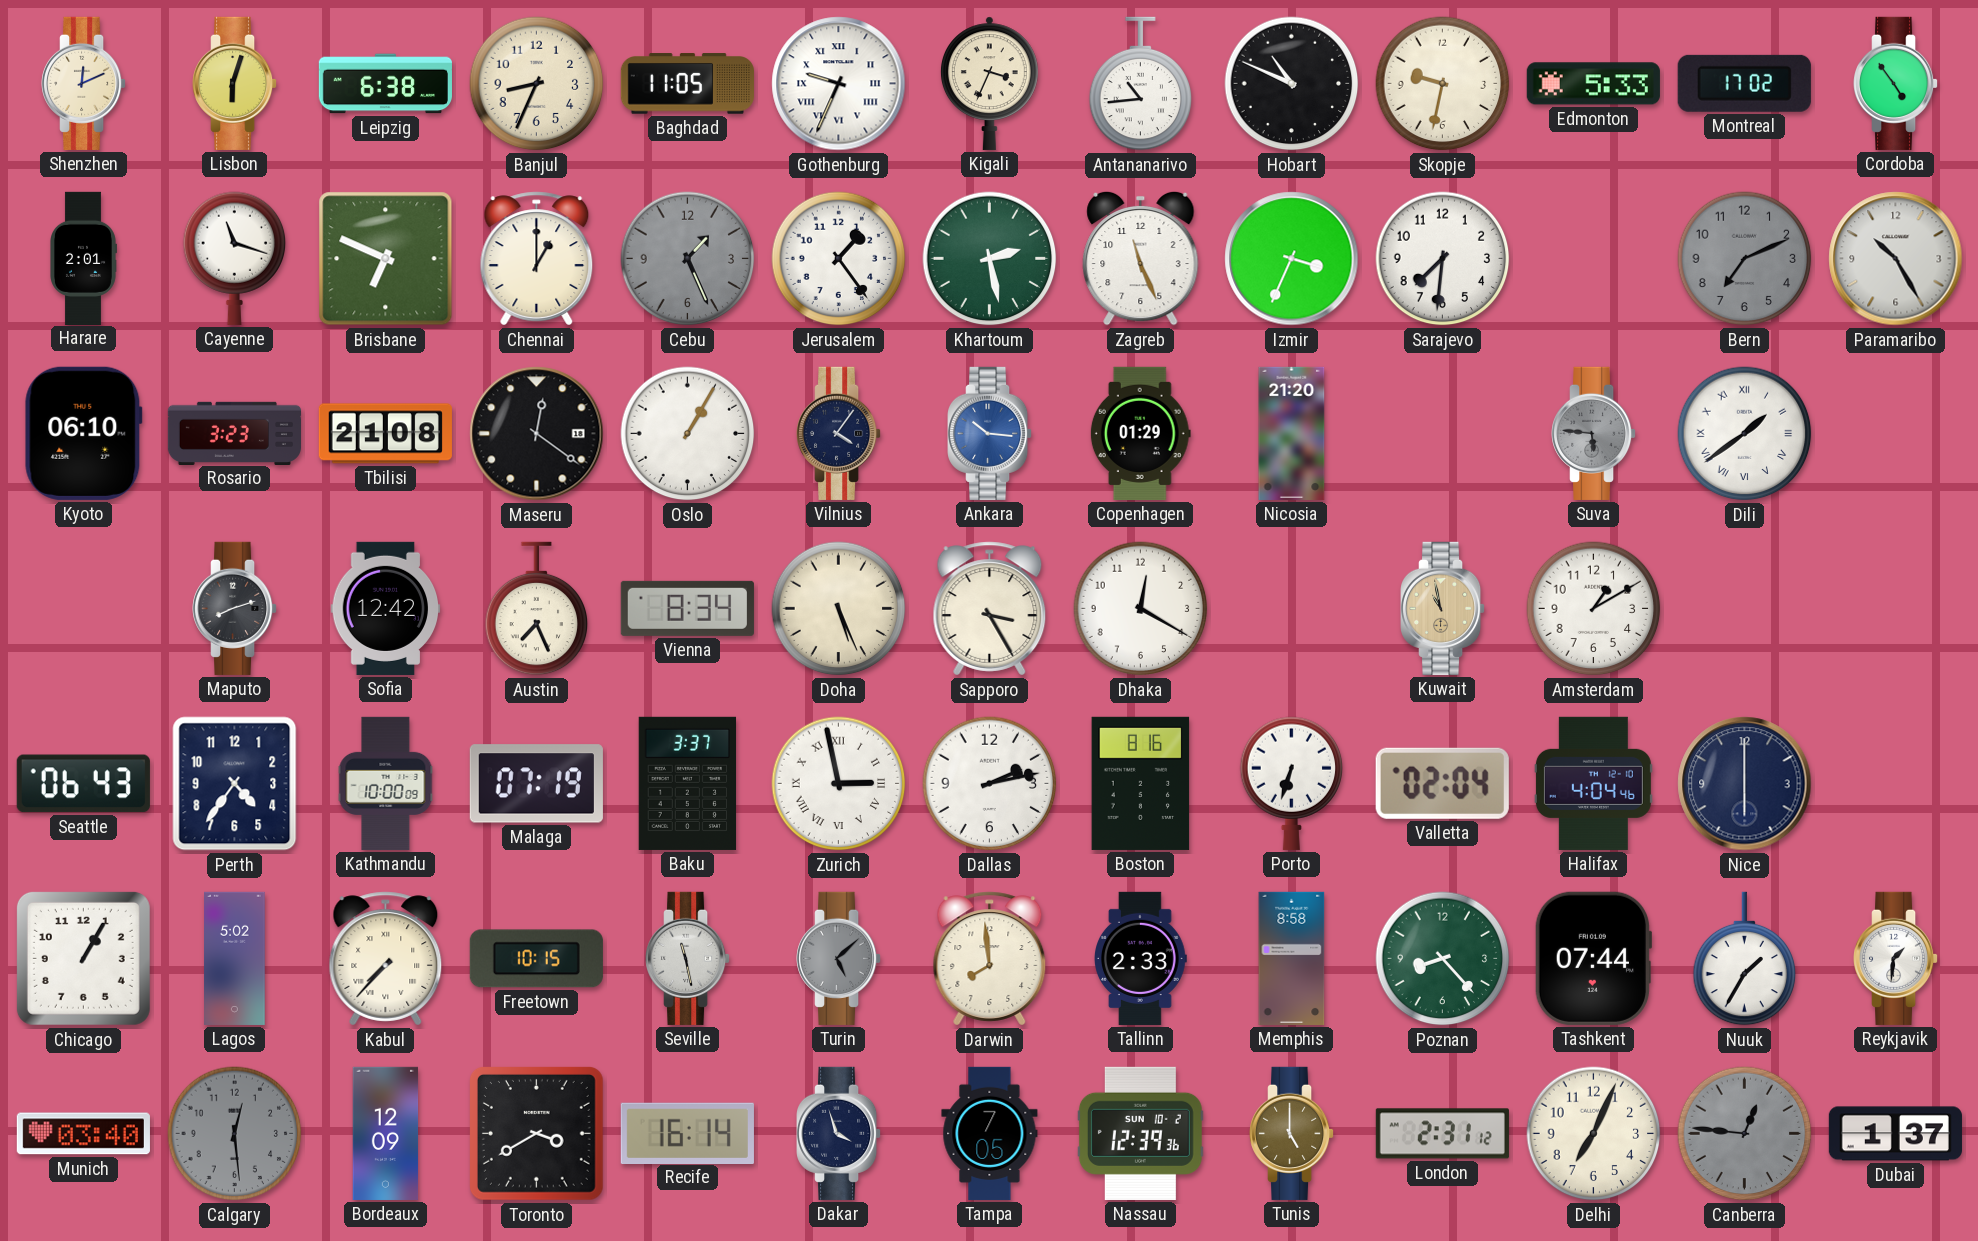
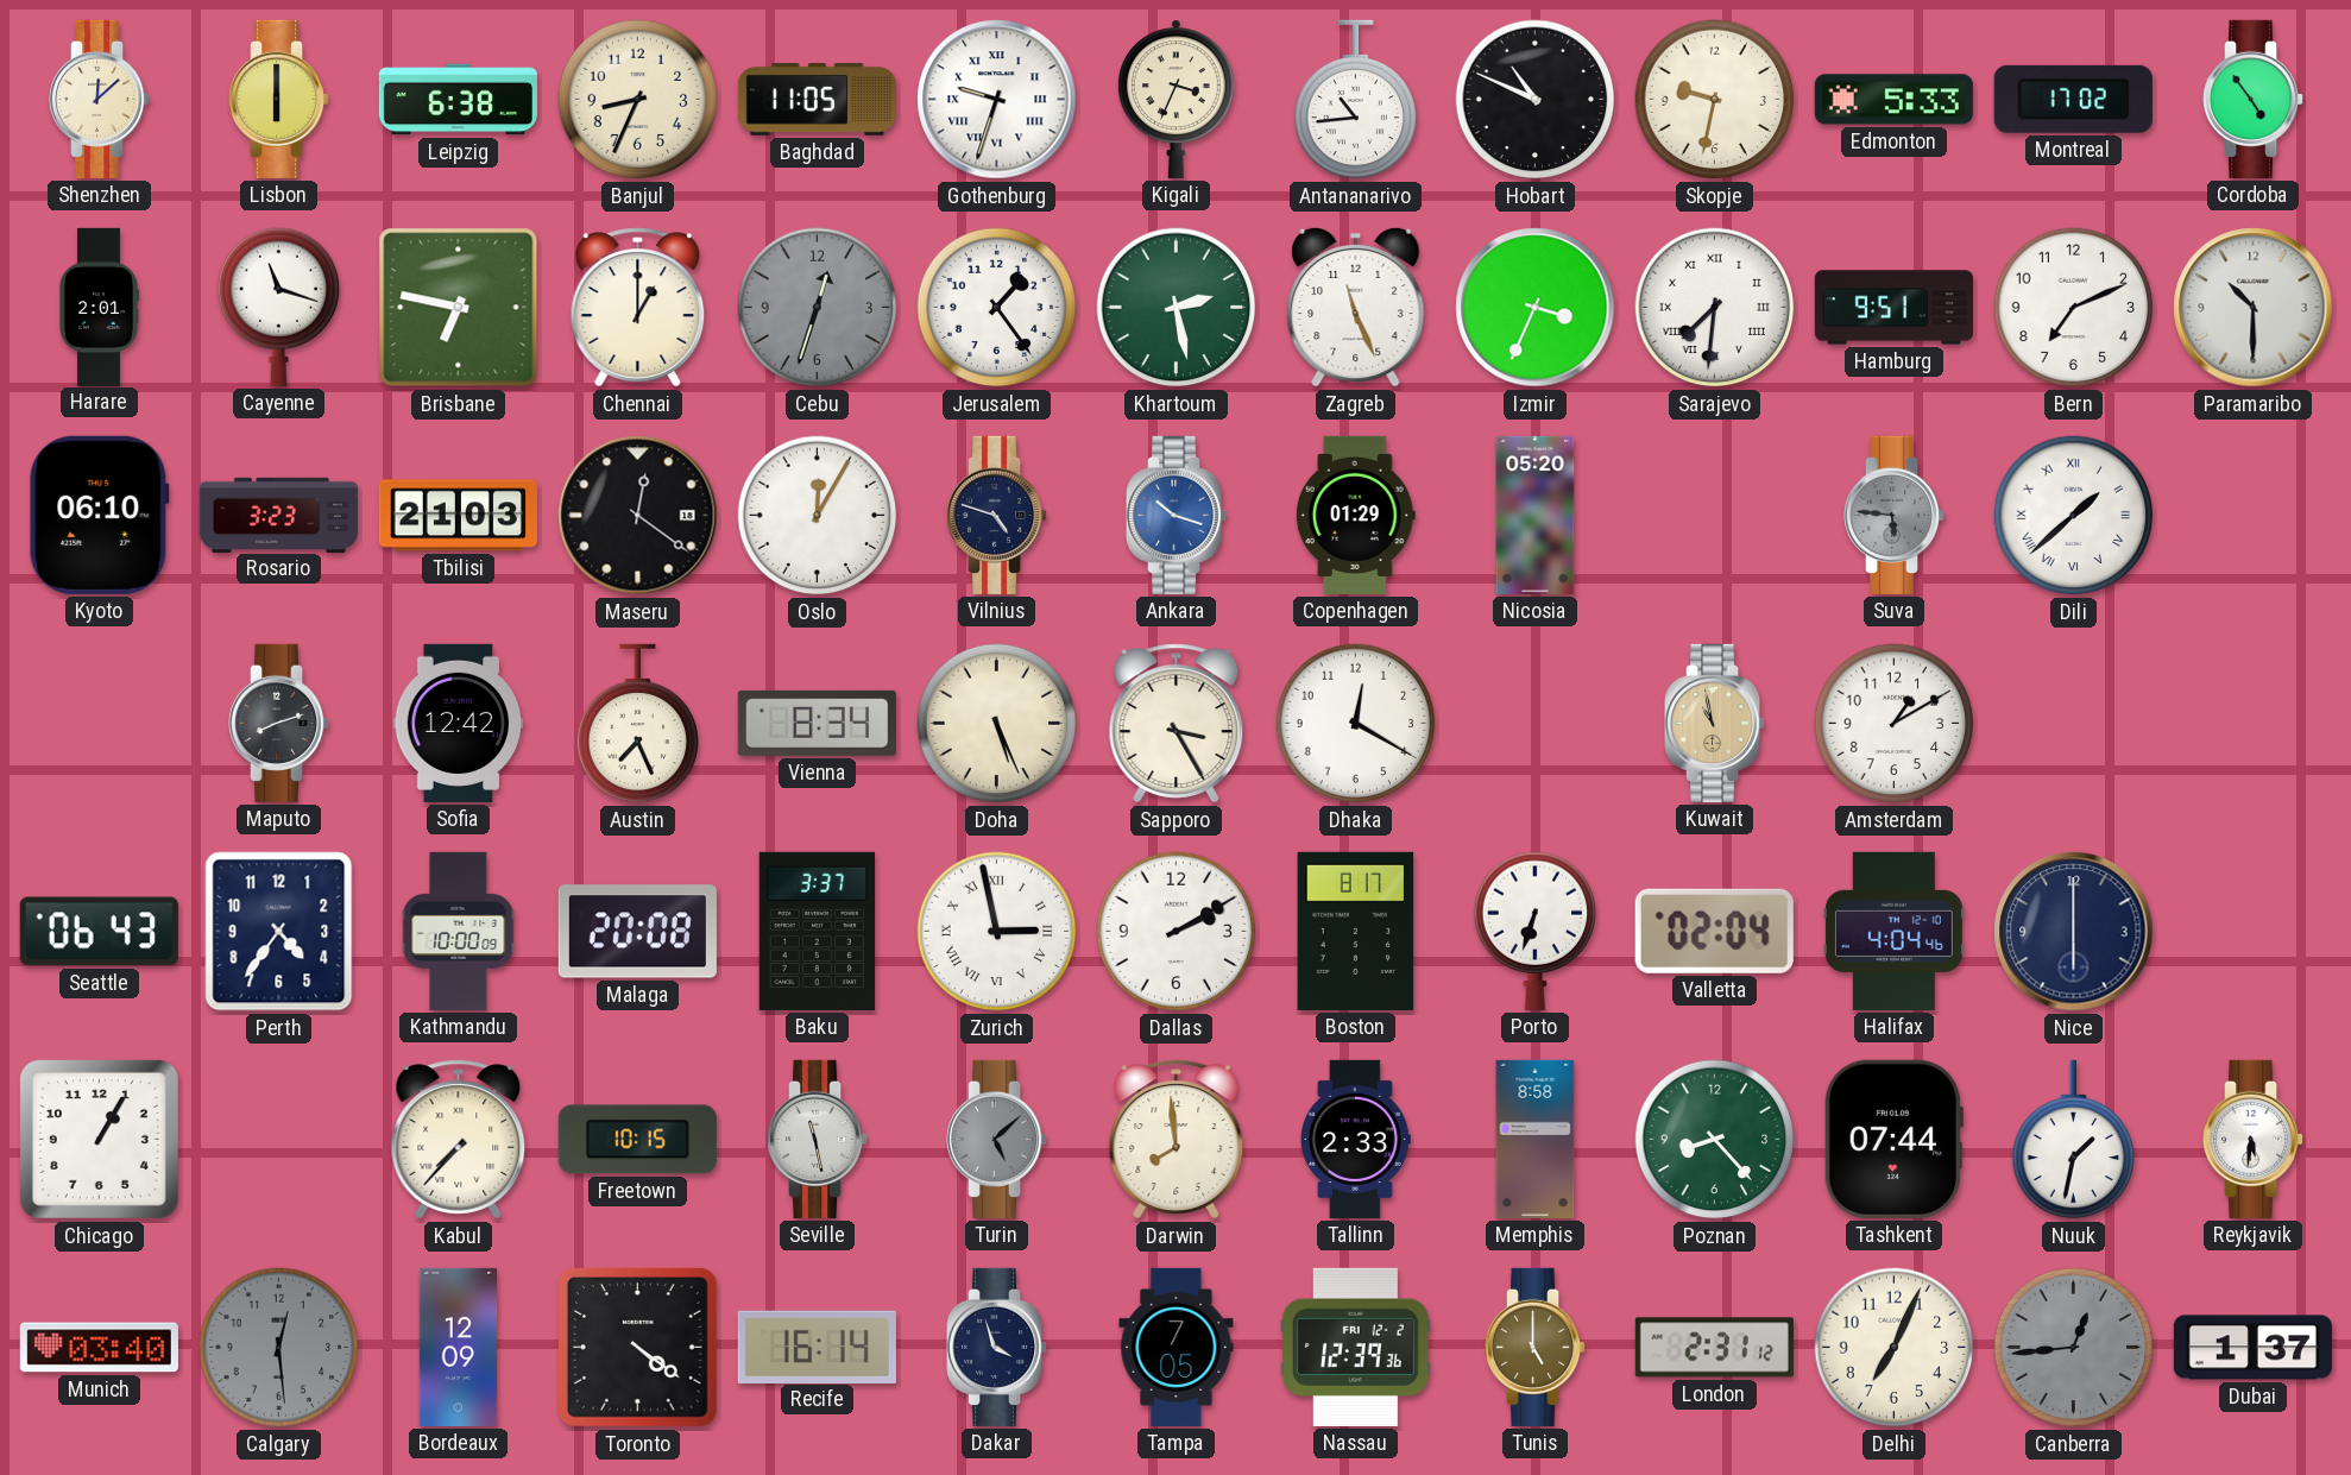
Shenzhen: 12:11 -> 12:08 (101, 99)
Lisbon: 6:03 -> 6:00 (281, 99)
Gothenburg: 9:34 -> 9:33 (997, 100)
Brisbane: 6:49 -> 6:47 (459, 308)
Cebu: 1:26 -> 12:33 (818, 308)
Sarajevo numerals: Arabic -> Roman (1715, 308)
Hamburg: none -> 9:51 (1893, 308)
Bern dial: grey -> white (2074, 308)
Paramaribo: 10:25 -> 10:30 (2254, 308)
Tbilisi: 21:08 -> 21:03 (458, 516)
Oslo: 1:05 -> 12:05 (818, 516)
Vilnius: 4:06 -> 4:48 (998, 515)
Ankara: 10:16 -> 10:18 (1178, 515)
Nicosia: 21:20 -> 05:20 (1536, 515)
Dili: 1:39 -> 1:38 (2074, 516)
Malaga: 07:19 -> 20:08 (637, 932)
Dallas: 2:13 -> 2:10 (1177, 932)
Boston: 8:16 -> 8:17 (1356, 931)
Lagos: 5:02 -> none (235, 958)
Nuuk: 1:35 -> 1:32 (2074, 1140)
Reykjavik: 1:31 -> 5:31 (2255, 1139)
Toronto: 3:40 -> 4:21 (637, 1347)
Nassau date: SUN 10-2 -> FRI 12-2 (1355, 1347)
Canberra: 12:46 -> 12:44 (2074, 1348)
